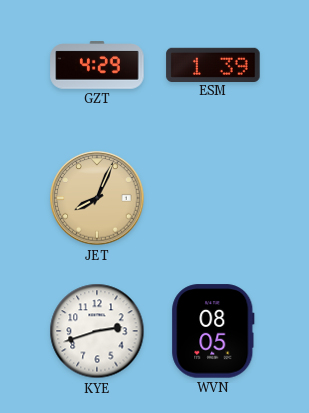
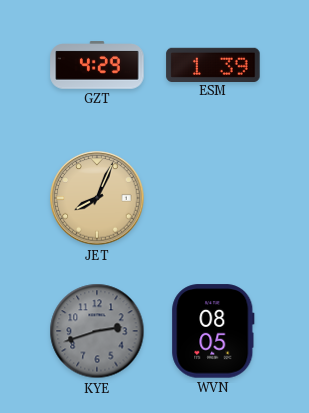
KYE dial: white -> grey (97, 331)
